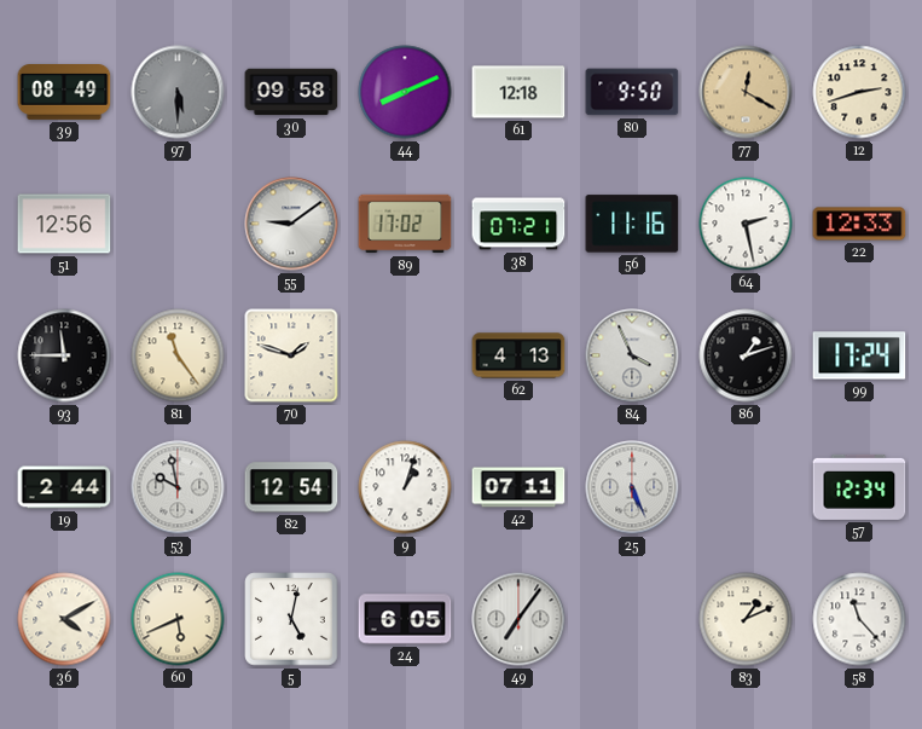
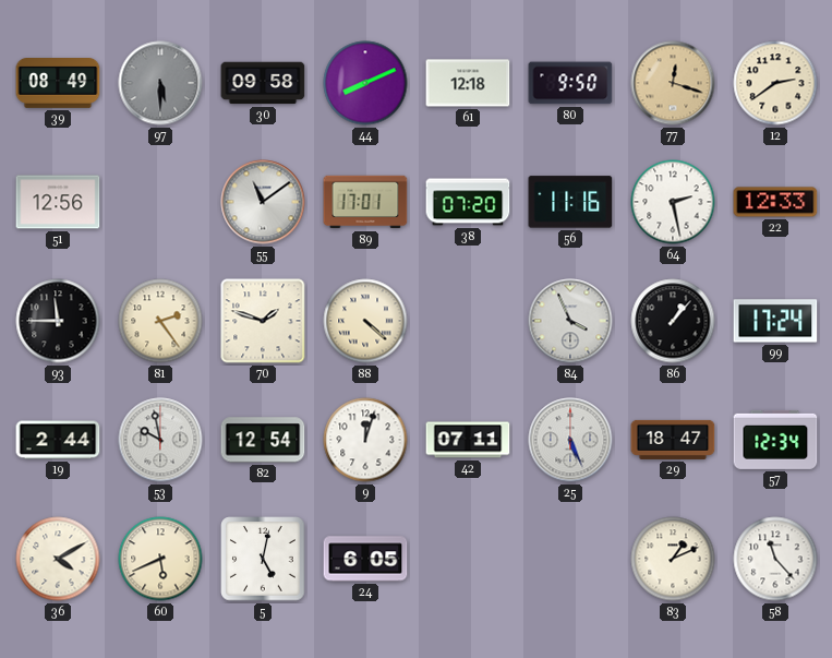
77: 12:20 -> 12:18 (673, 83)
12: 2:42 -> 2:39 (775, 83)
55: 9:09 -> 11:09 (263, 202)
89: 17:02 -> 17:01 (365, 202)
38: 07:21 -> 07:20 (468, 202)
81: 11:24 -> 2:24 (160, 321)
88: none -> 4:22 (365, 321)
62: 4:13 -> none (518, 355)
86: 1:12 -> 1:07 (673, 321)
9: 1:03 -> 12:03 (365, 440)
29: none -> 18:47 (673, 440)
49: 7:06 -> none (518, 619)
